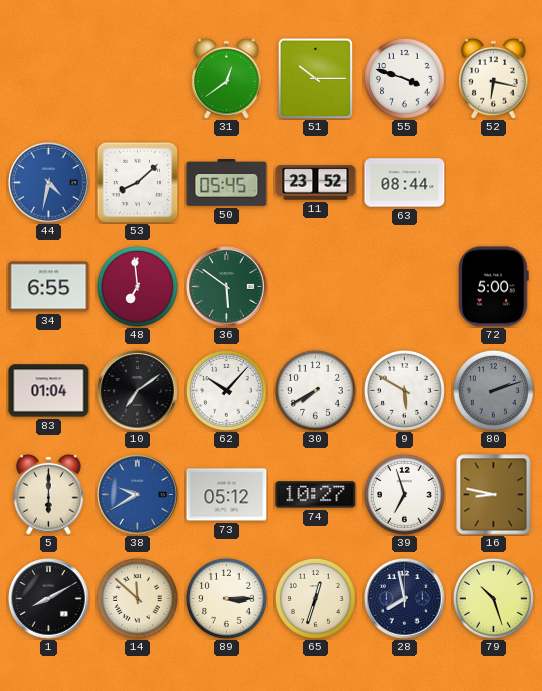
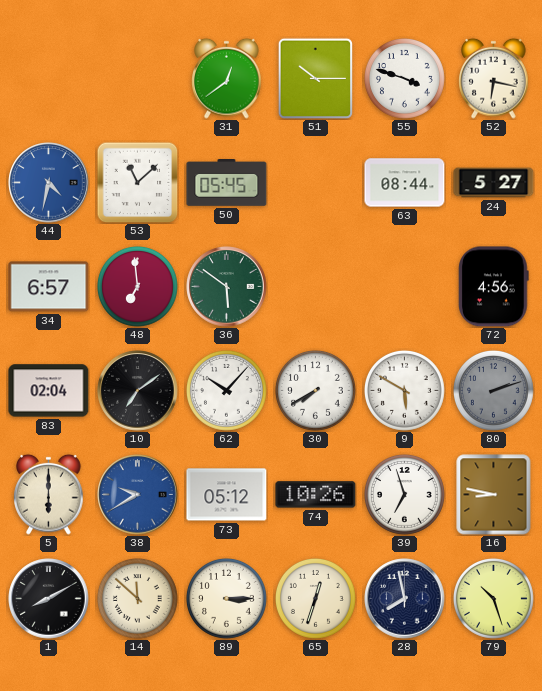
53: 8:08 -> 11:08 (137, 182)
11: 23:52 -> none (316, 183)
24: none -> 5:27 (494, 183)
34: 6:55 -> 6:57 (49, 287)
72: 5:00 -> 4:56 (494, 287)
83: 01:04 -> 02:04 (49, 391)
74: 10:27 -> 10:26 (316, 495)
